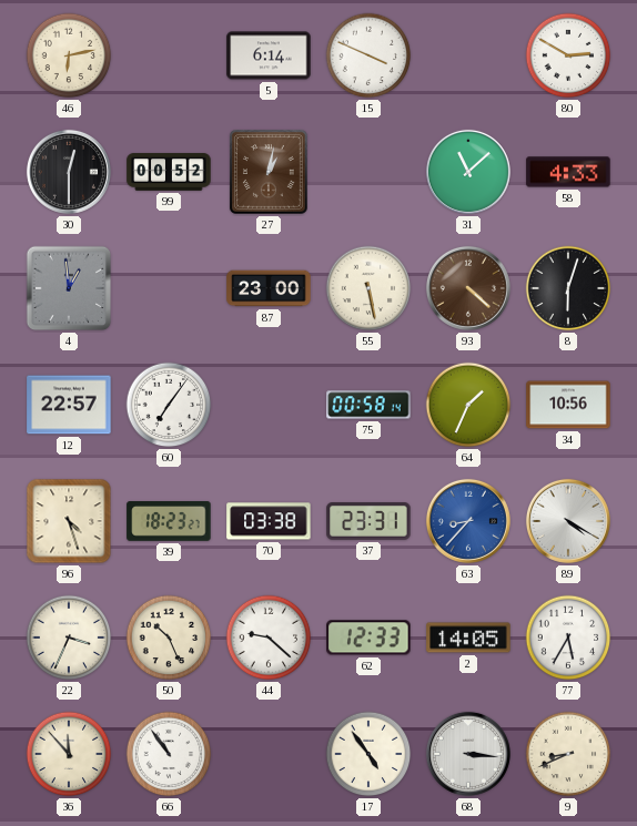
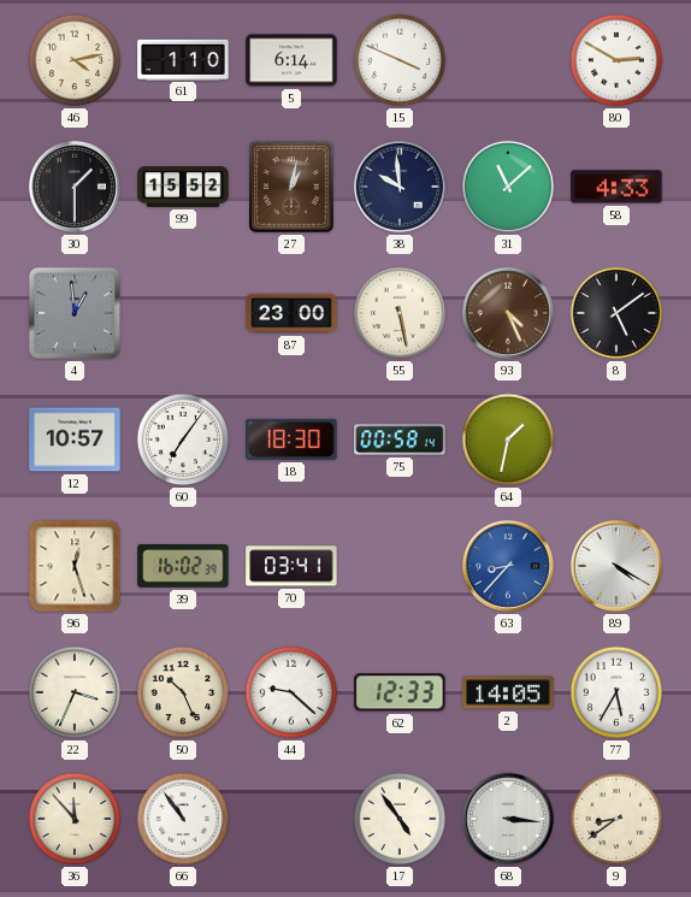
46: 6:13 -> 4:13 (75, 60)
61: none -> 1:10 (183, 59)
30: 12:30 -> 1:30 (75, 187)
99: 00:52 -> 15:52 (183, 187)
38: none -> 9:59 (400, 187)
93: 4:22 -> 4:26 (508, 313)
8: 6:03 -> 5:09 (616, 313)
12: 22:57 -> 10:57 (75, 439)
18: none -> 18:30 (291, 439)
64: 1:34 -> 1:32 (508, 439)
34: 10:56 -> none (568, 405)
96: 4:27 -> 12:27 (75, 566)
39: 18:23 -> 16:02 (183, 567)
70: 03:38 -> 03:41 (291, 566)
37: 23:31 -> none (368, 521)
9: 8:41 -> 8:39 (616, 819)
